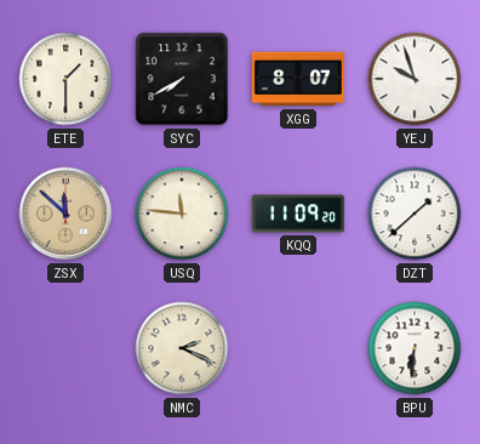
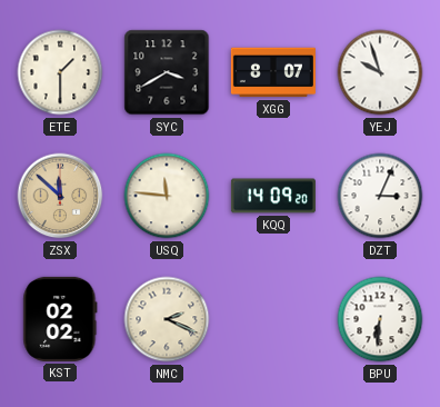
SYC: 7:40 -> 3:40 (167, 72)
KQQ: 11:09 -> 14:09 (273, 196)
DZT: 1:38 -> 3:04 (380, 196)
KST: none -> 02:02 (60, 319)
